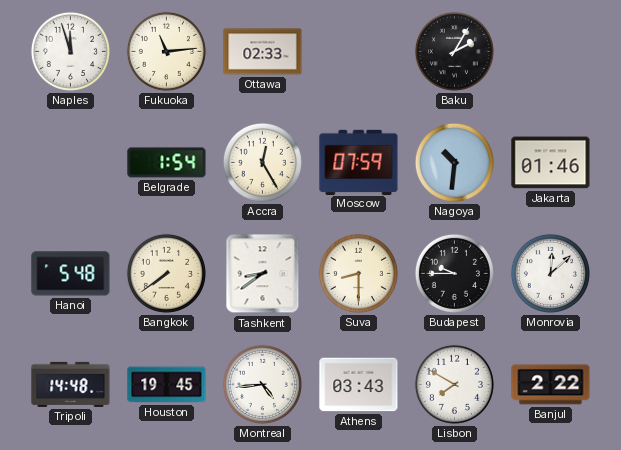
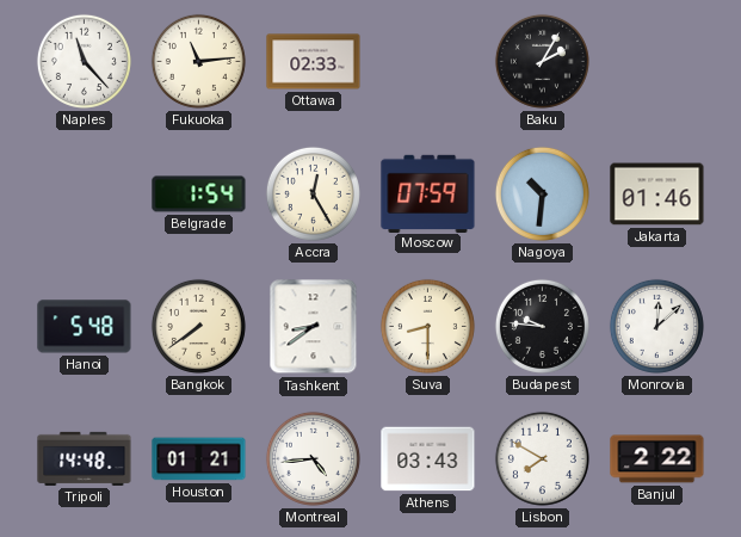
Naples: 11:57 -> 11:23 (84, 61)
Budapest: 9:45 -> 9:46 (542, 326)
Houston: 19:45 -> 01:21 (199, 459)
